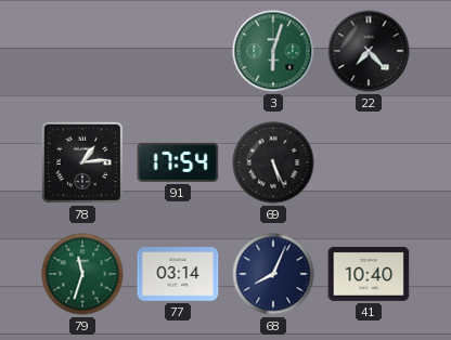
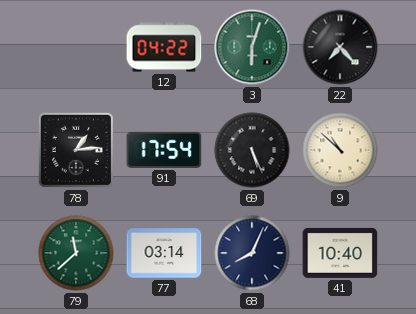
12: none -> 04:22 (164, 47)
9: none -> 10:52 (340, 150)
79: 11:33 -> 11:38 (76, 253)
